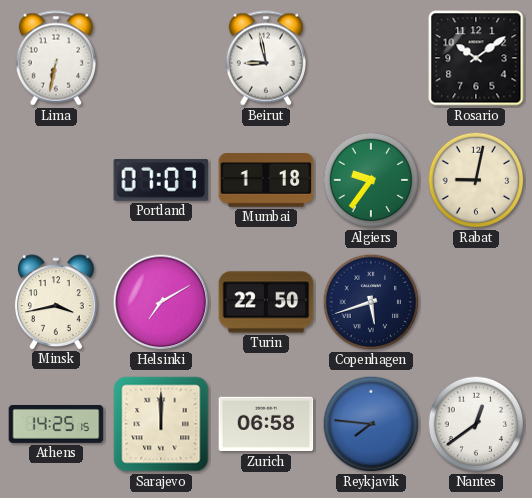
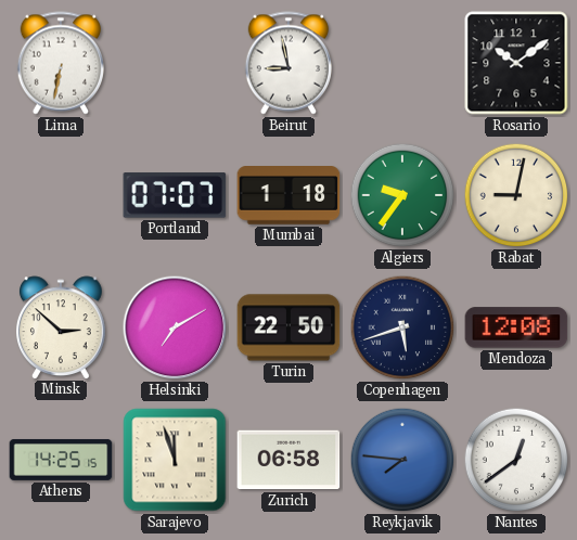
Minsk: 3:43 -> 2:52 (62, 327)
Mendoza: none -> 12:08 (516, 327)
Sarajevo: 12:00 -> 11:57 (175, 460)
